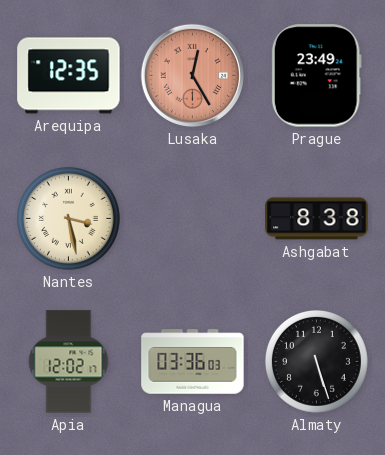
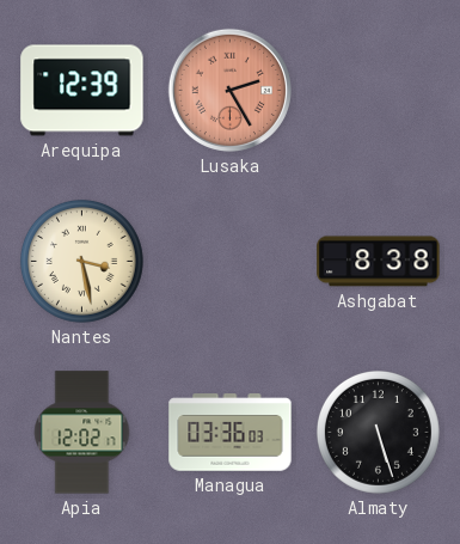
Arequipa: 12:35 -> 12:39 (82, 91)
Lusaka: 12:25 -> 2:25 (229, 90)
Prague: 23:49 -> none (316, 76)
